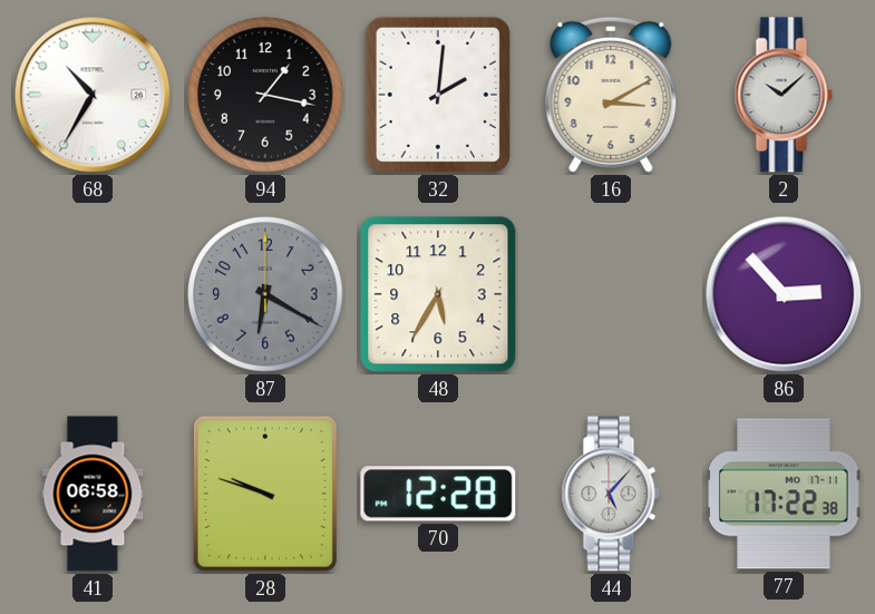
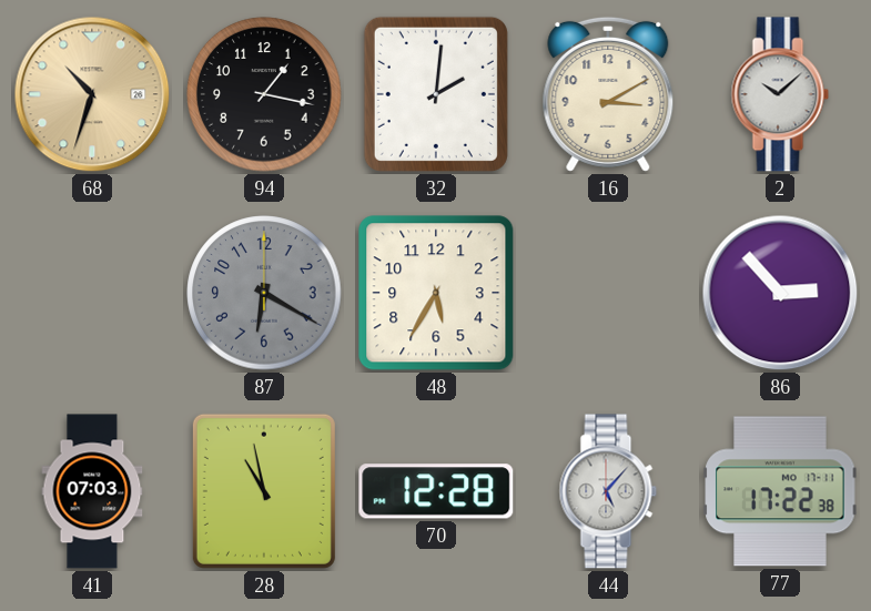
68: 10:35 -> 10:33 (92, 94)
68 dial: white -> champagne (92, 94)
41: 06:58 -> 07:03 (92, 491)
28: 9:48 -> 10:58 (264, 491)
